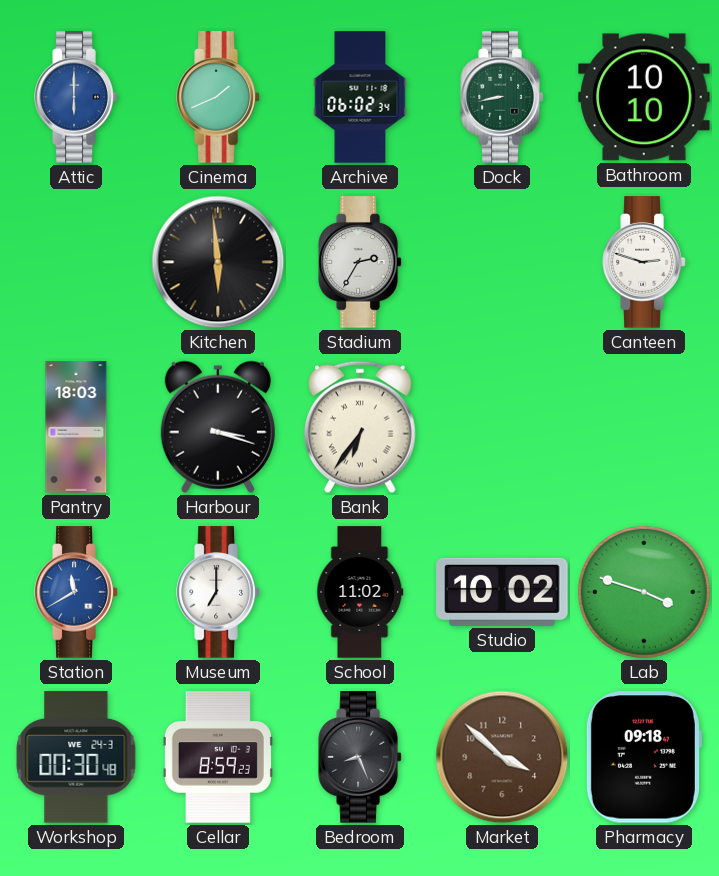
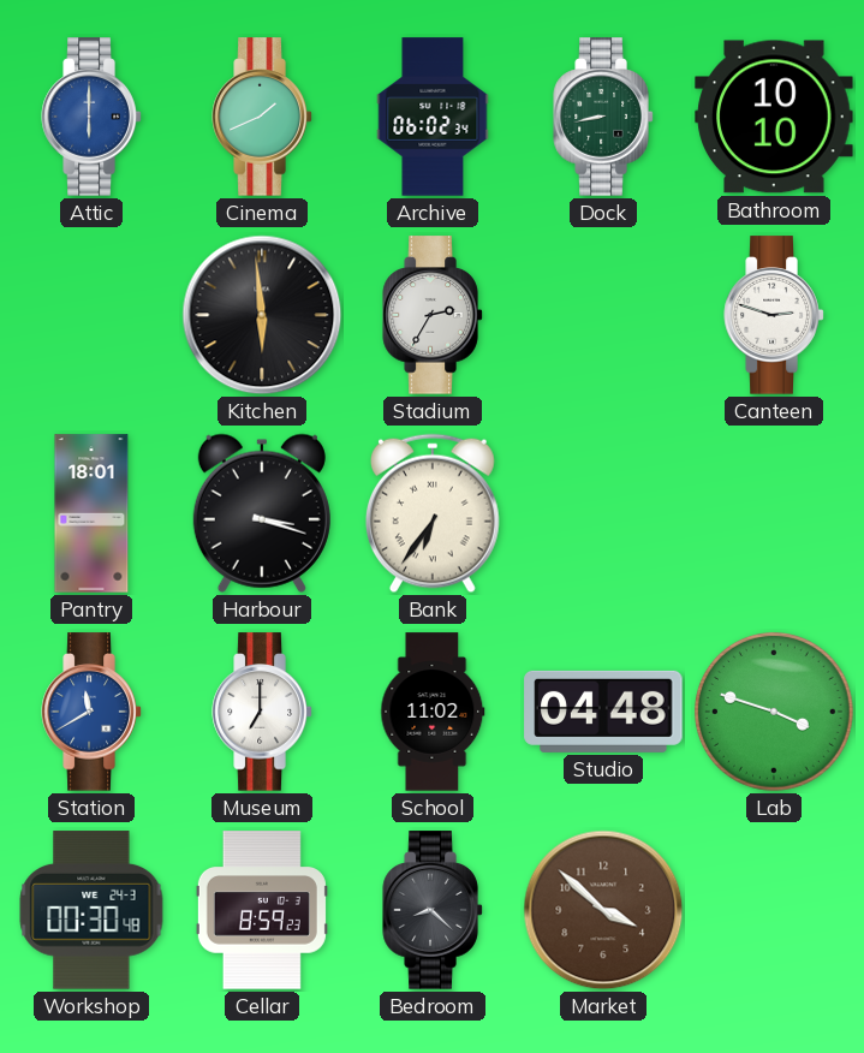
Pantry: 18:03 -> 18:01 (91, 513)
Studio: 10:02 -> 04:48 (603, 712)
Bedroom: 8:26 -> 8:22 (433, 910)
Pharmacy: 09:18 -> none (643, 757)
